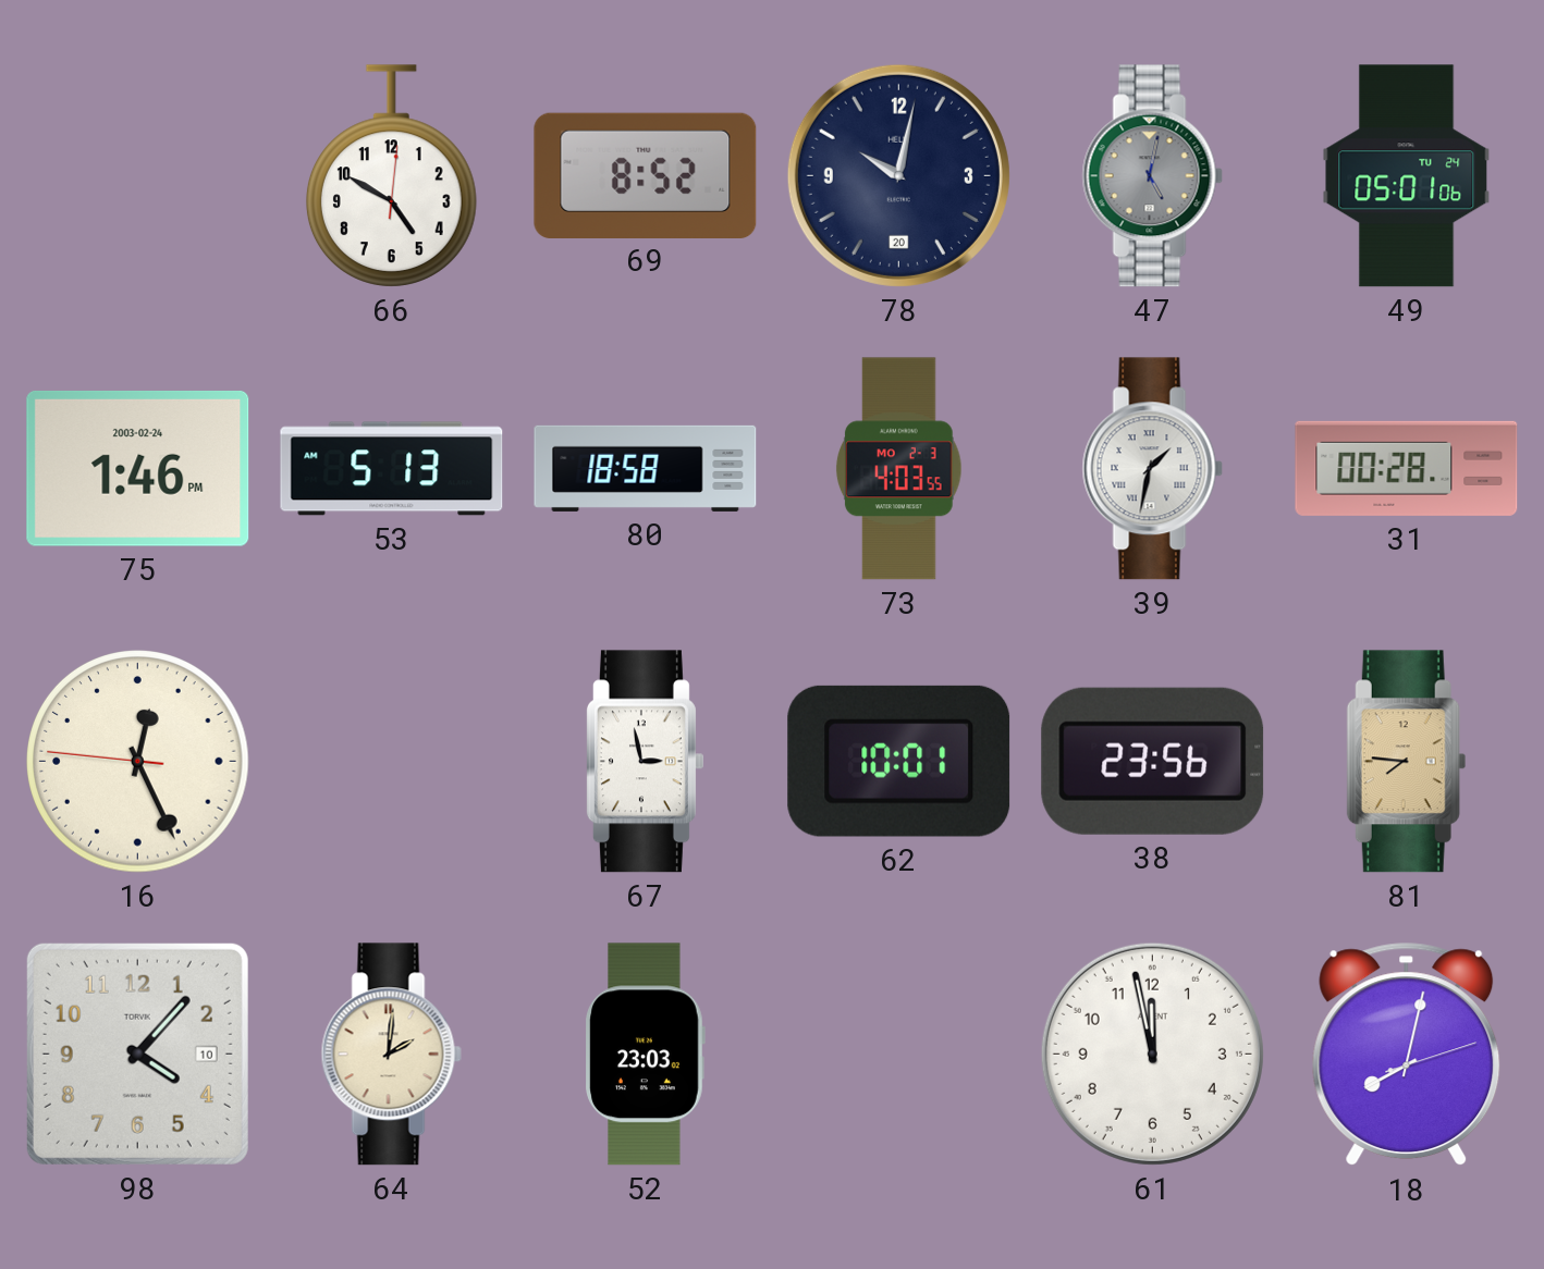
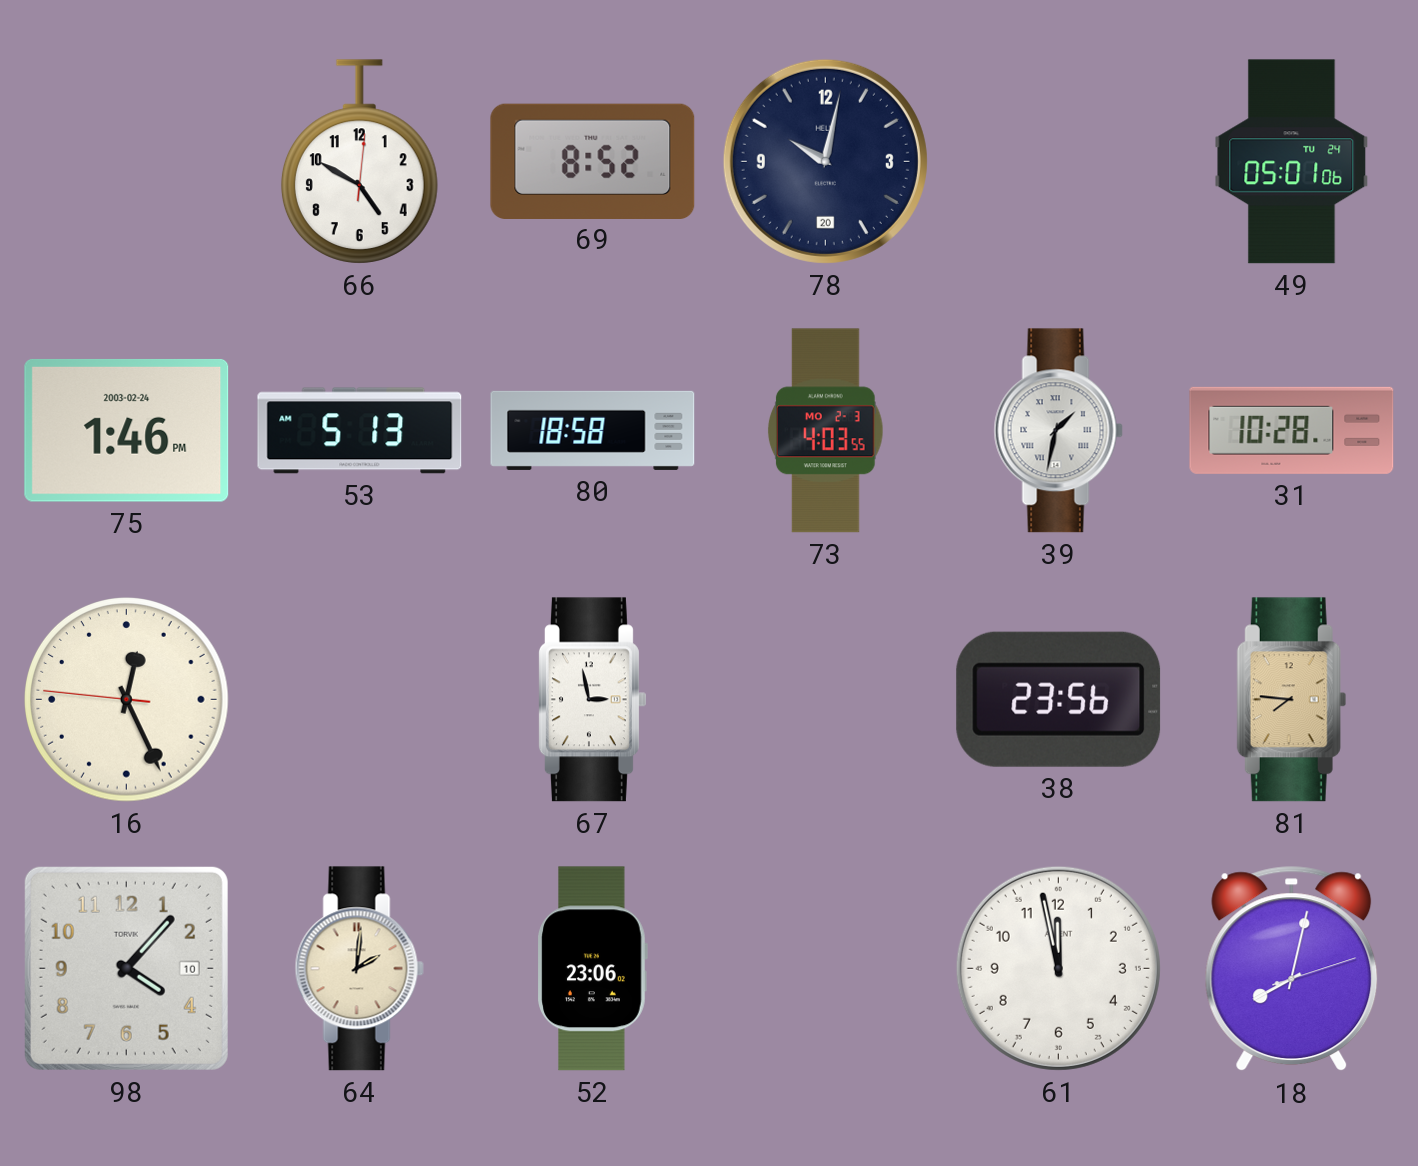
47: 5:02 -> none (1152, 176)
31: 00:28 -> 10:28 (1292, 430)
62: 10:01 -> none (899, 761)
52: 23:03 -> 23:06 (592, 969)
